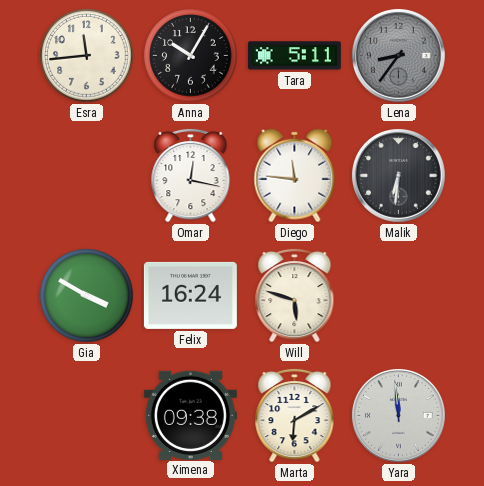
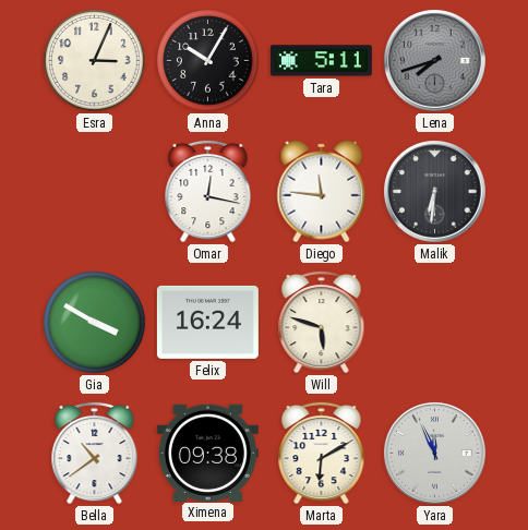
Esra: 11:44 -> 3:04 (95, 61)
Lena: 8:36 -> 7:42 (435, 61)
Bella: none -> 10:39 (95, 453)
Yara: 11:59 -> 11:56 (435, 454)
